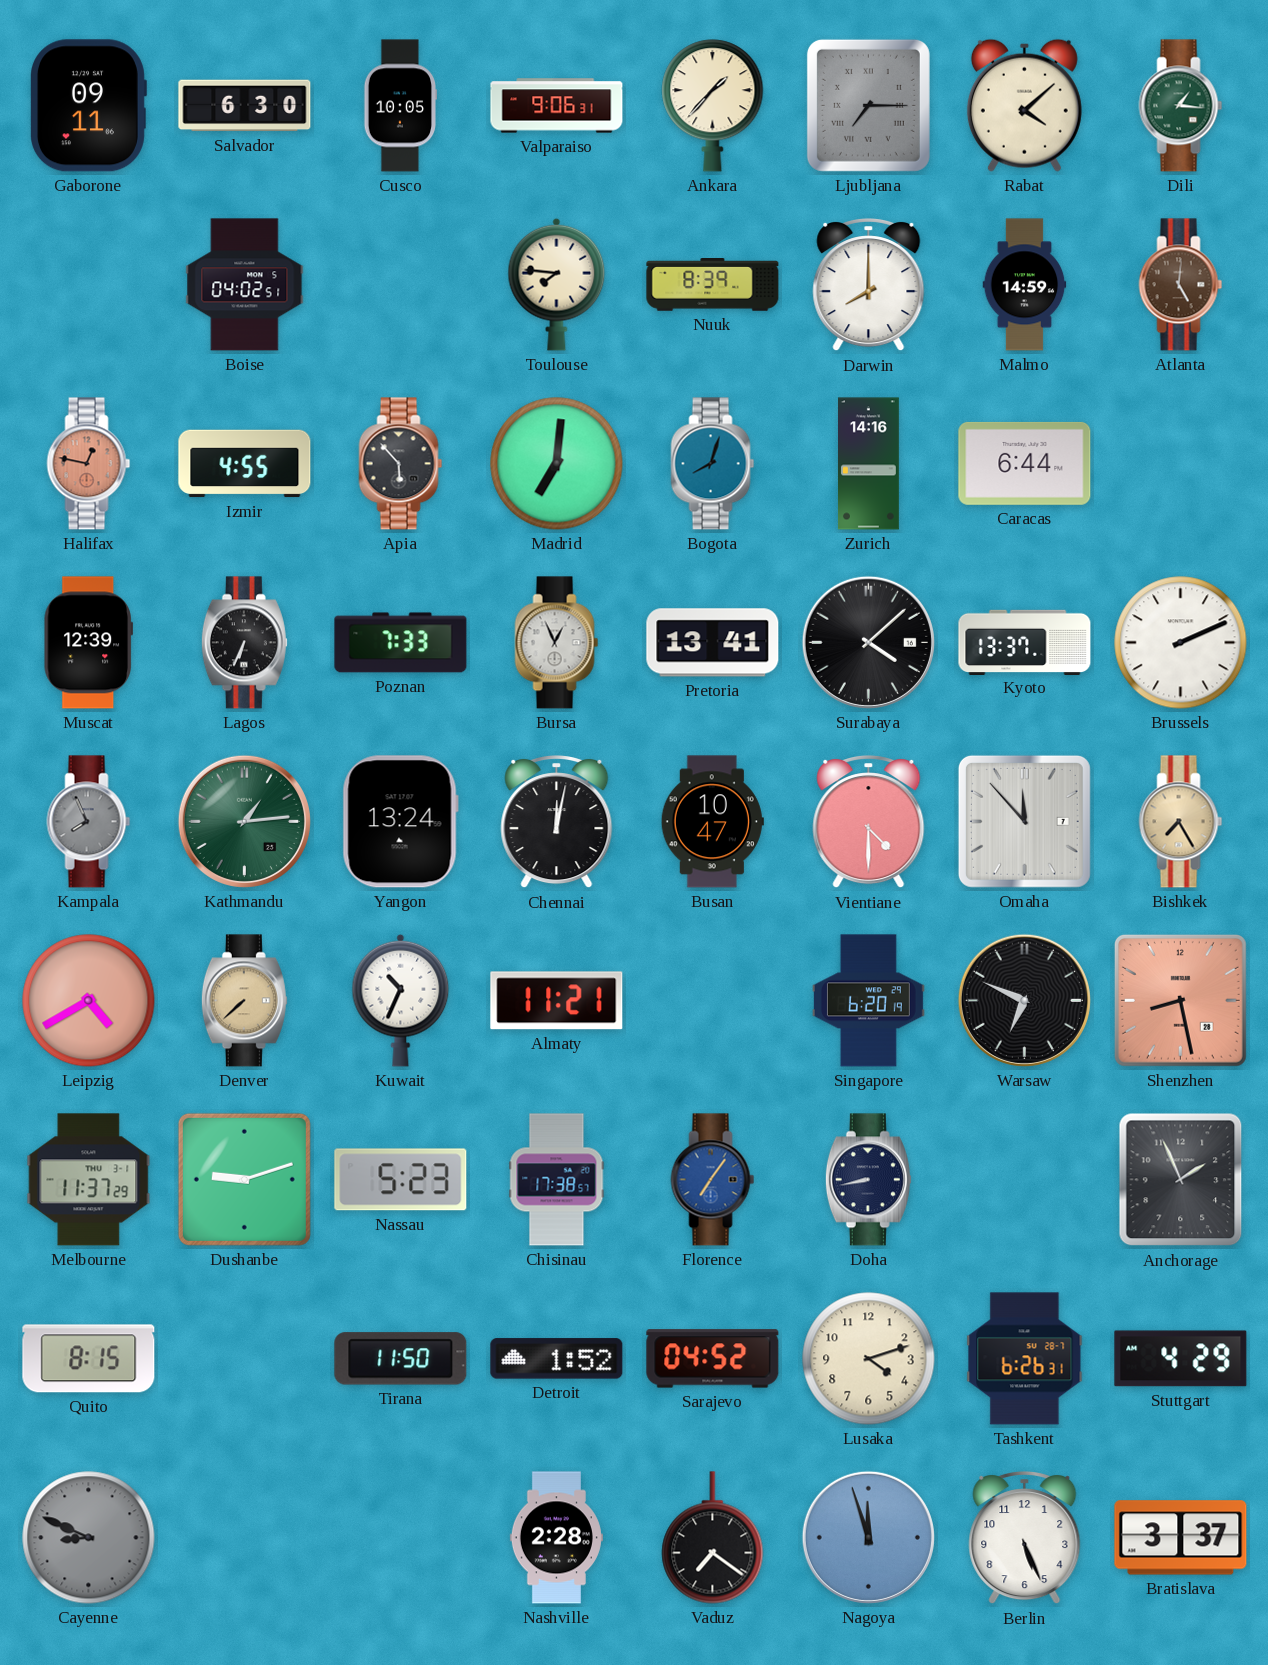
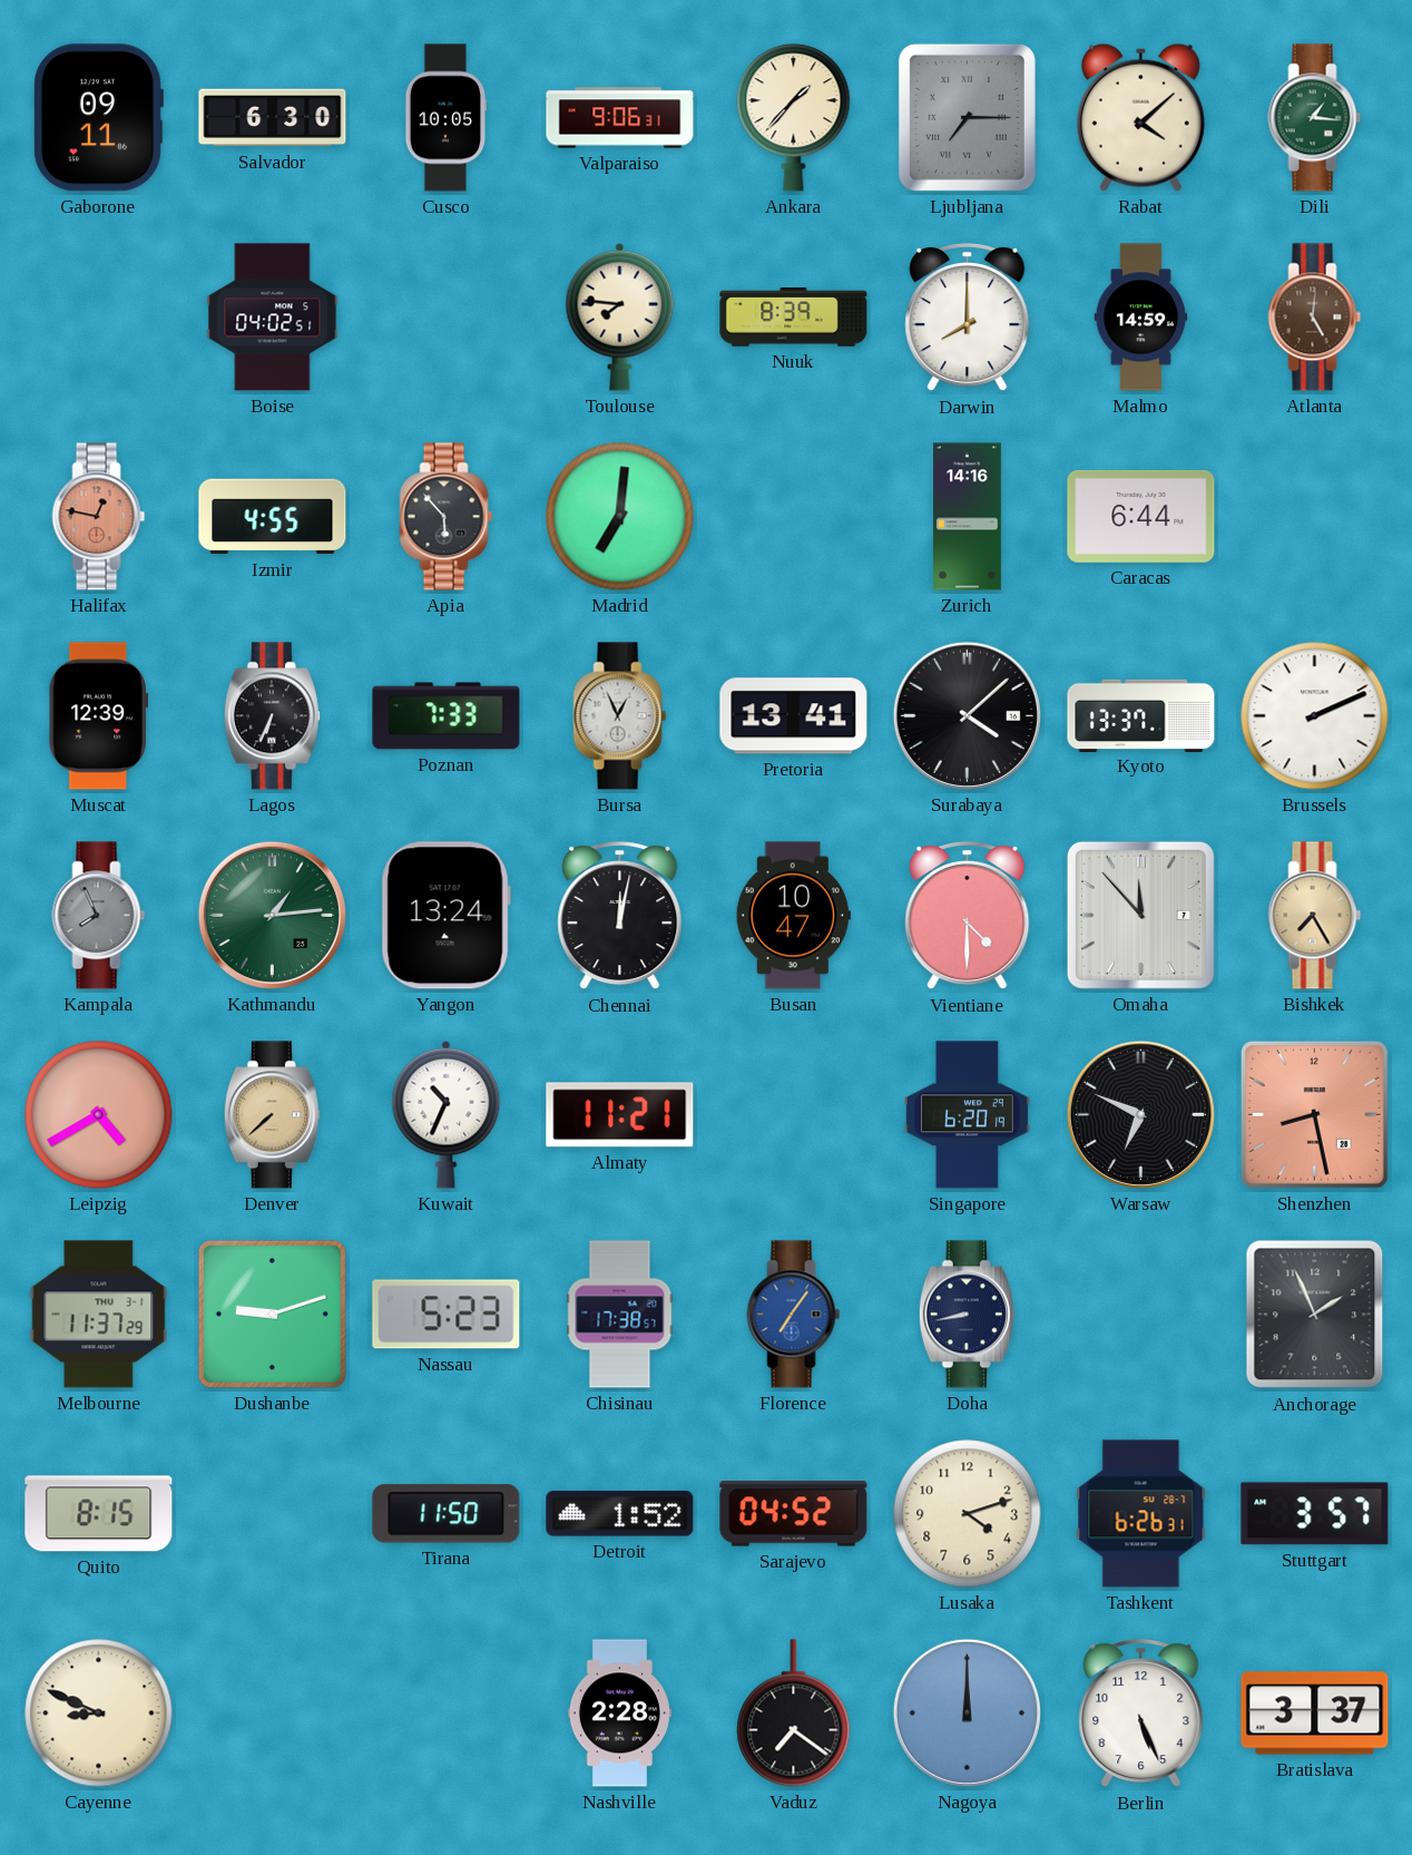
Bogota: 8:03 -> none (713, 464)
Stuttgart: 4:29 -> 3:57 (1315, 1514)
Cayenne dial: grey -> cream (99, 1714)
Nagoya: 11:57 -> 12:00 (967, 1712)
